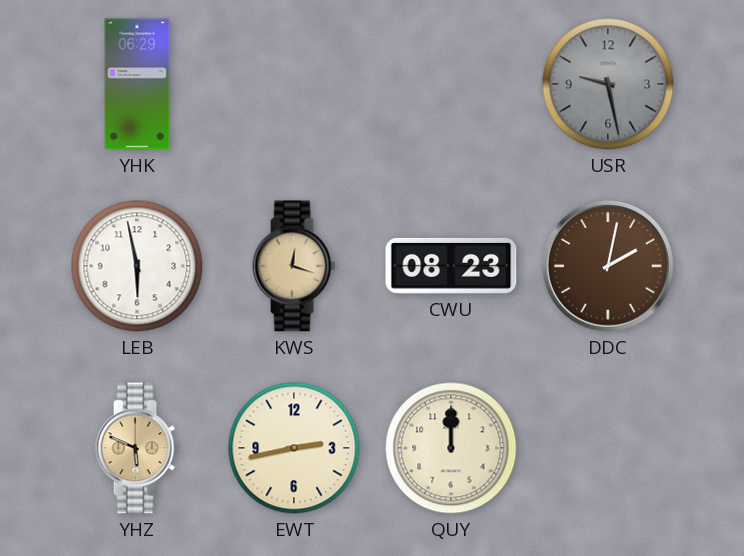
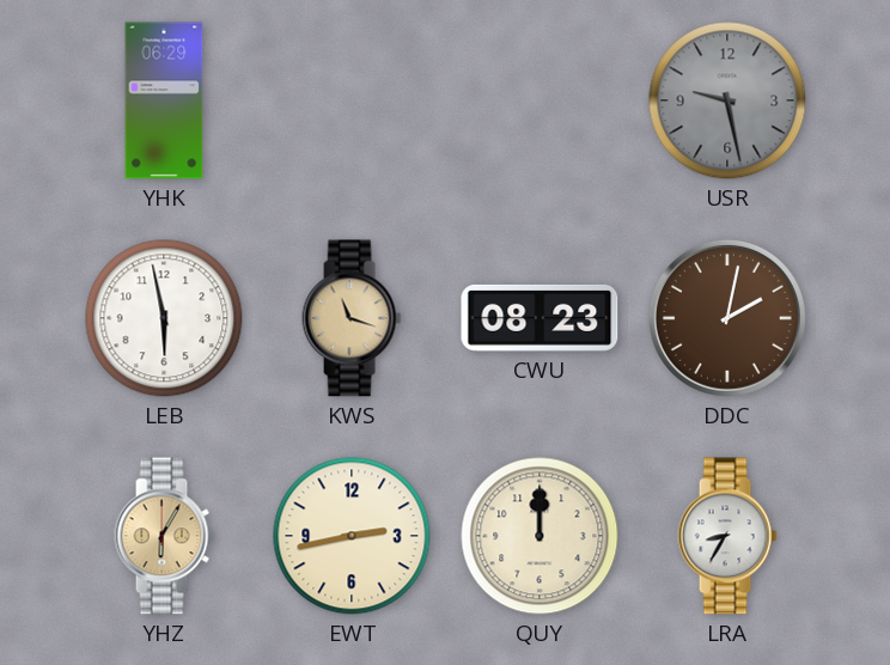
KWS: 12:18 -> 11:18 (352, 318)
YHZ: 5:49 -> 6:05 (164, 536)
LRA: none -> 8:35 (727, 536)
